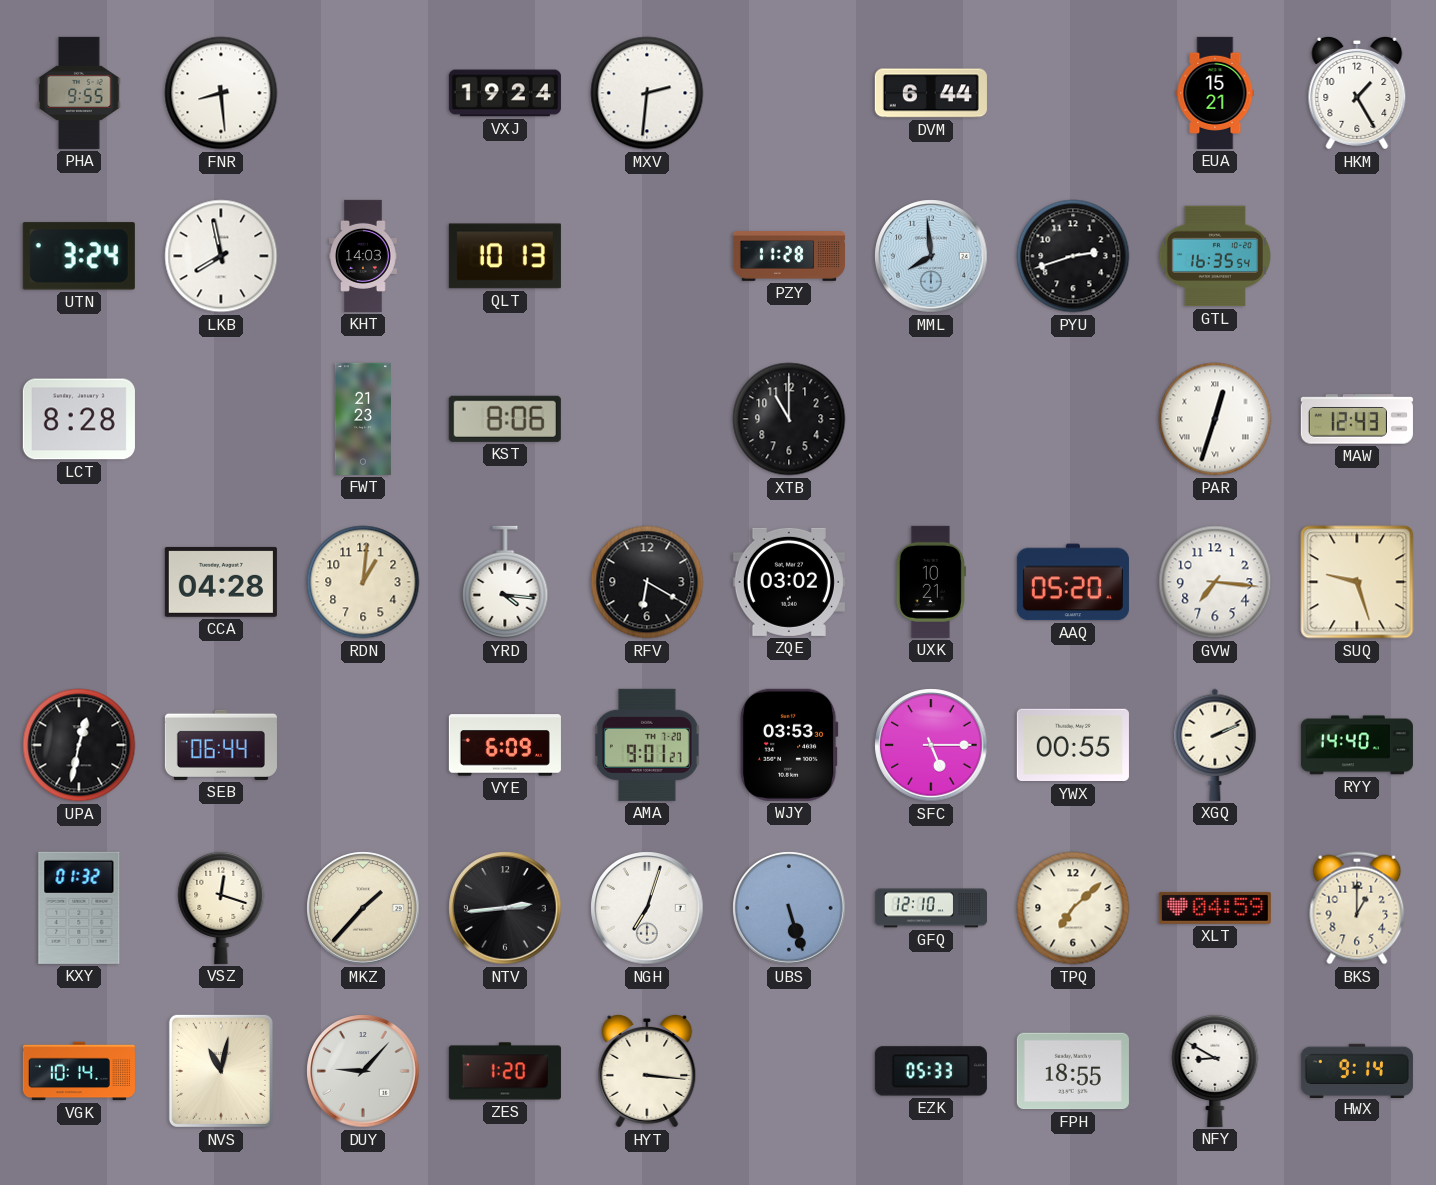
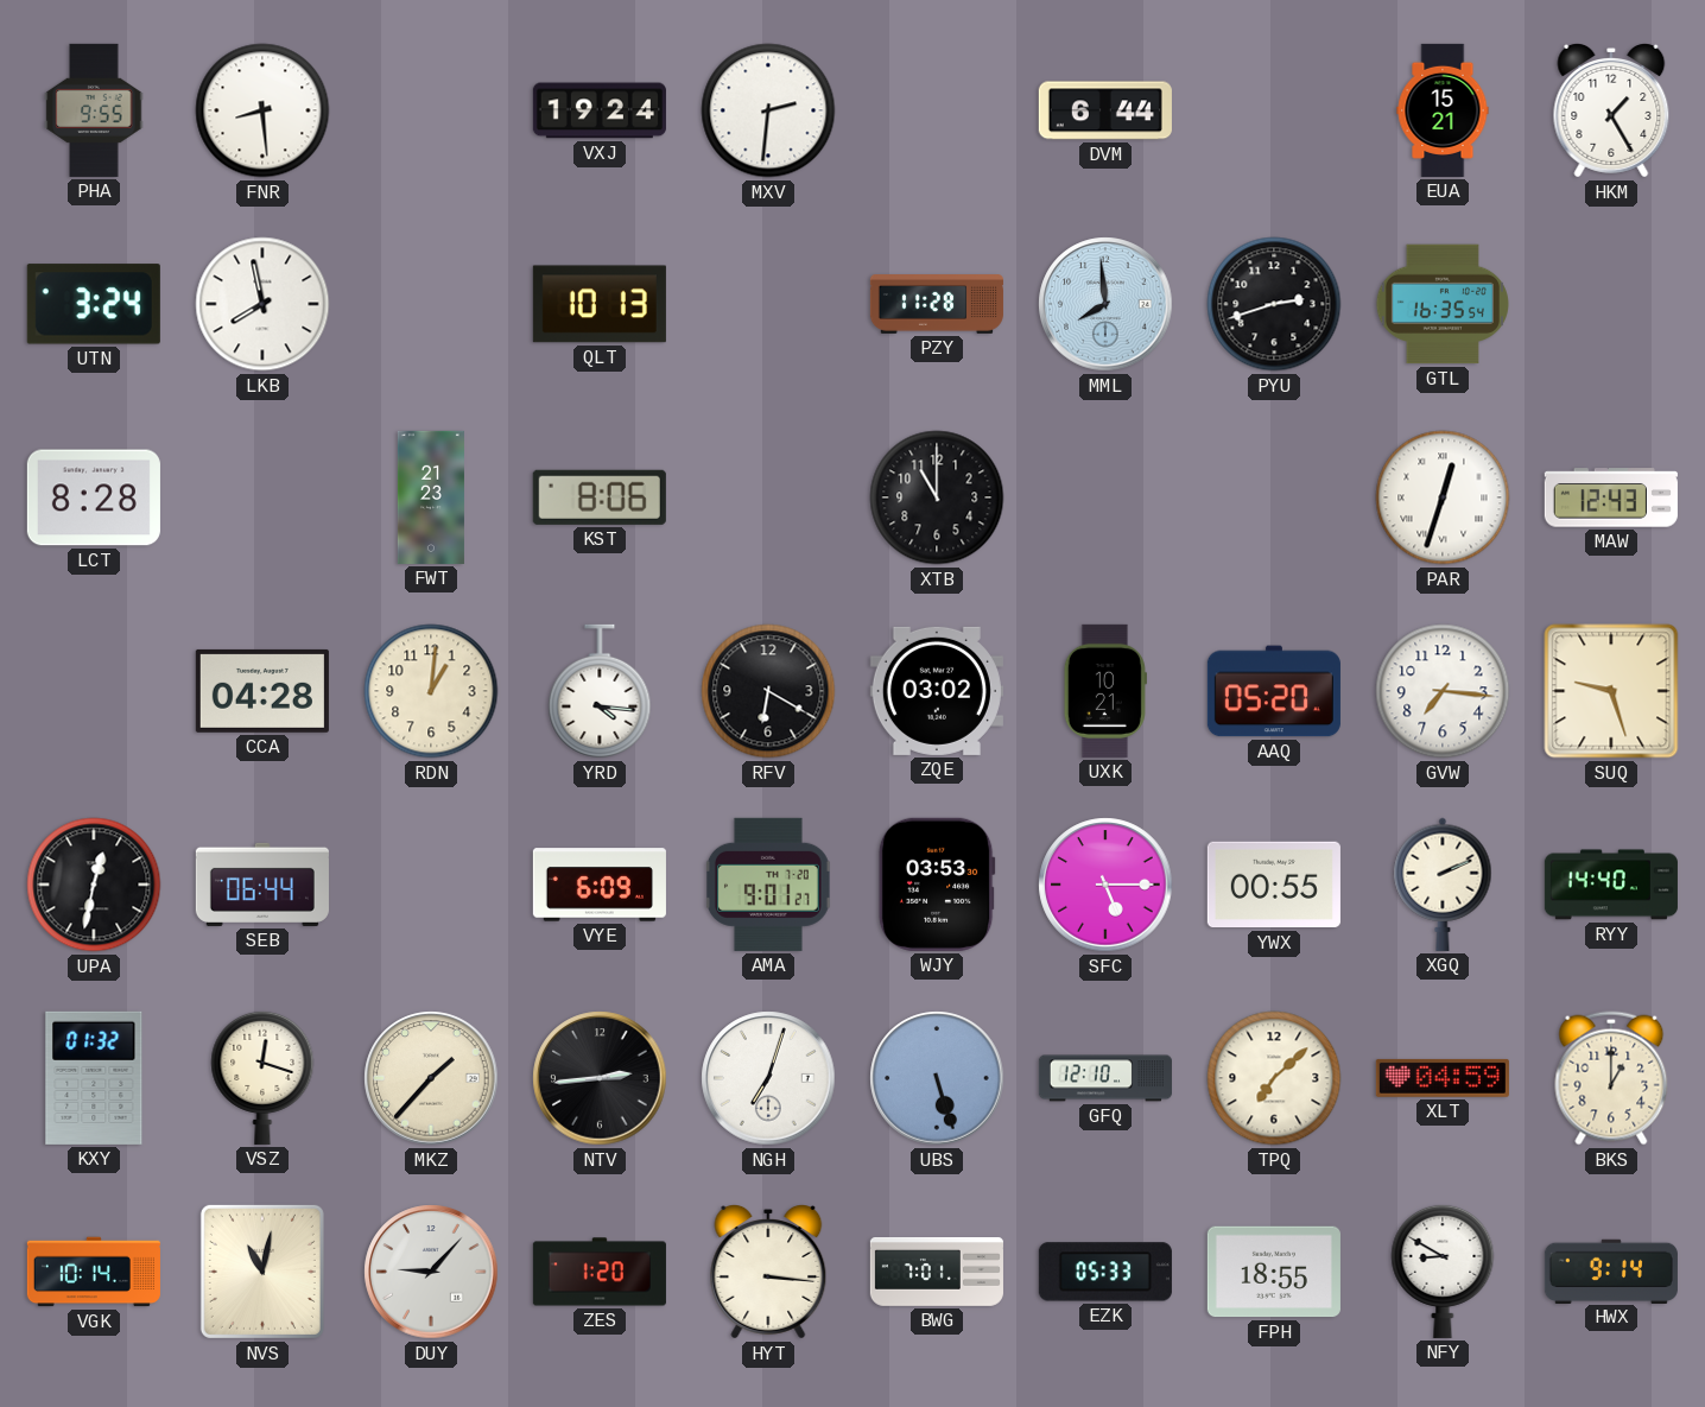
KHT: 14:03 -> none (364, 256)
BWG: none -> 7:01 (937, 1272)
